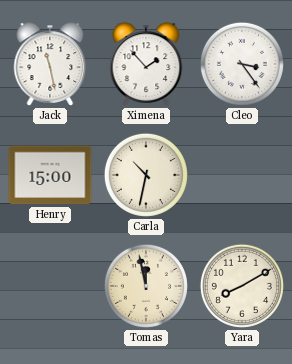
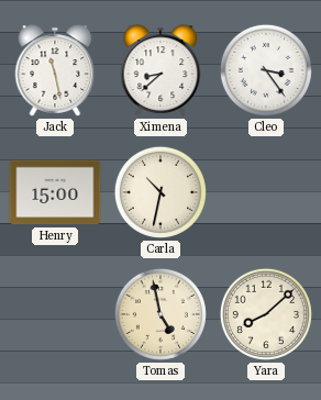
Ximena: 1:53 -> 8:38 (160, 70)
Tomas: 11:58 -> 4:58 (160, 314)
Yara: 8:10 -> 8:08 (266, 314)
